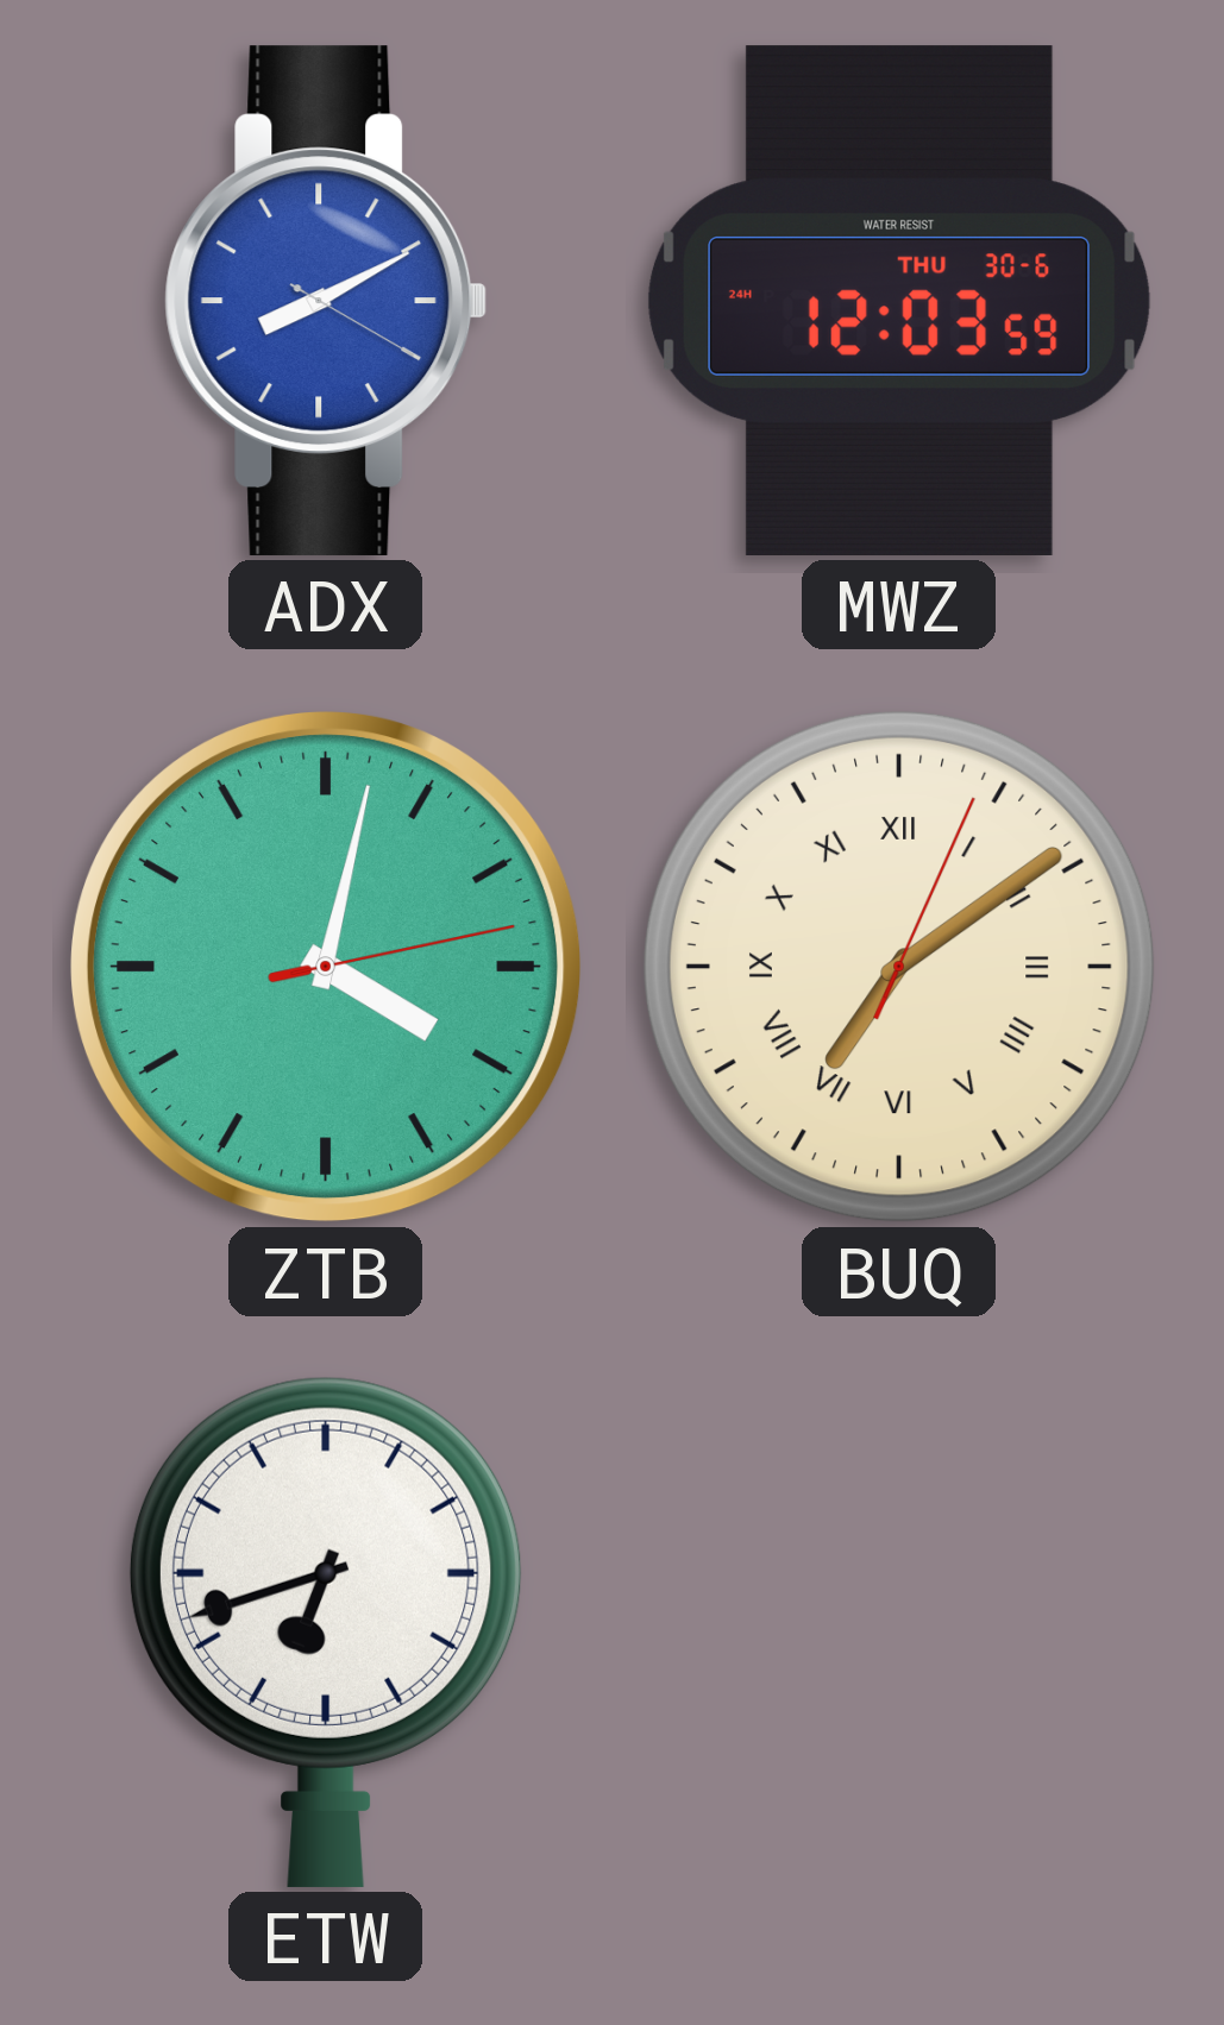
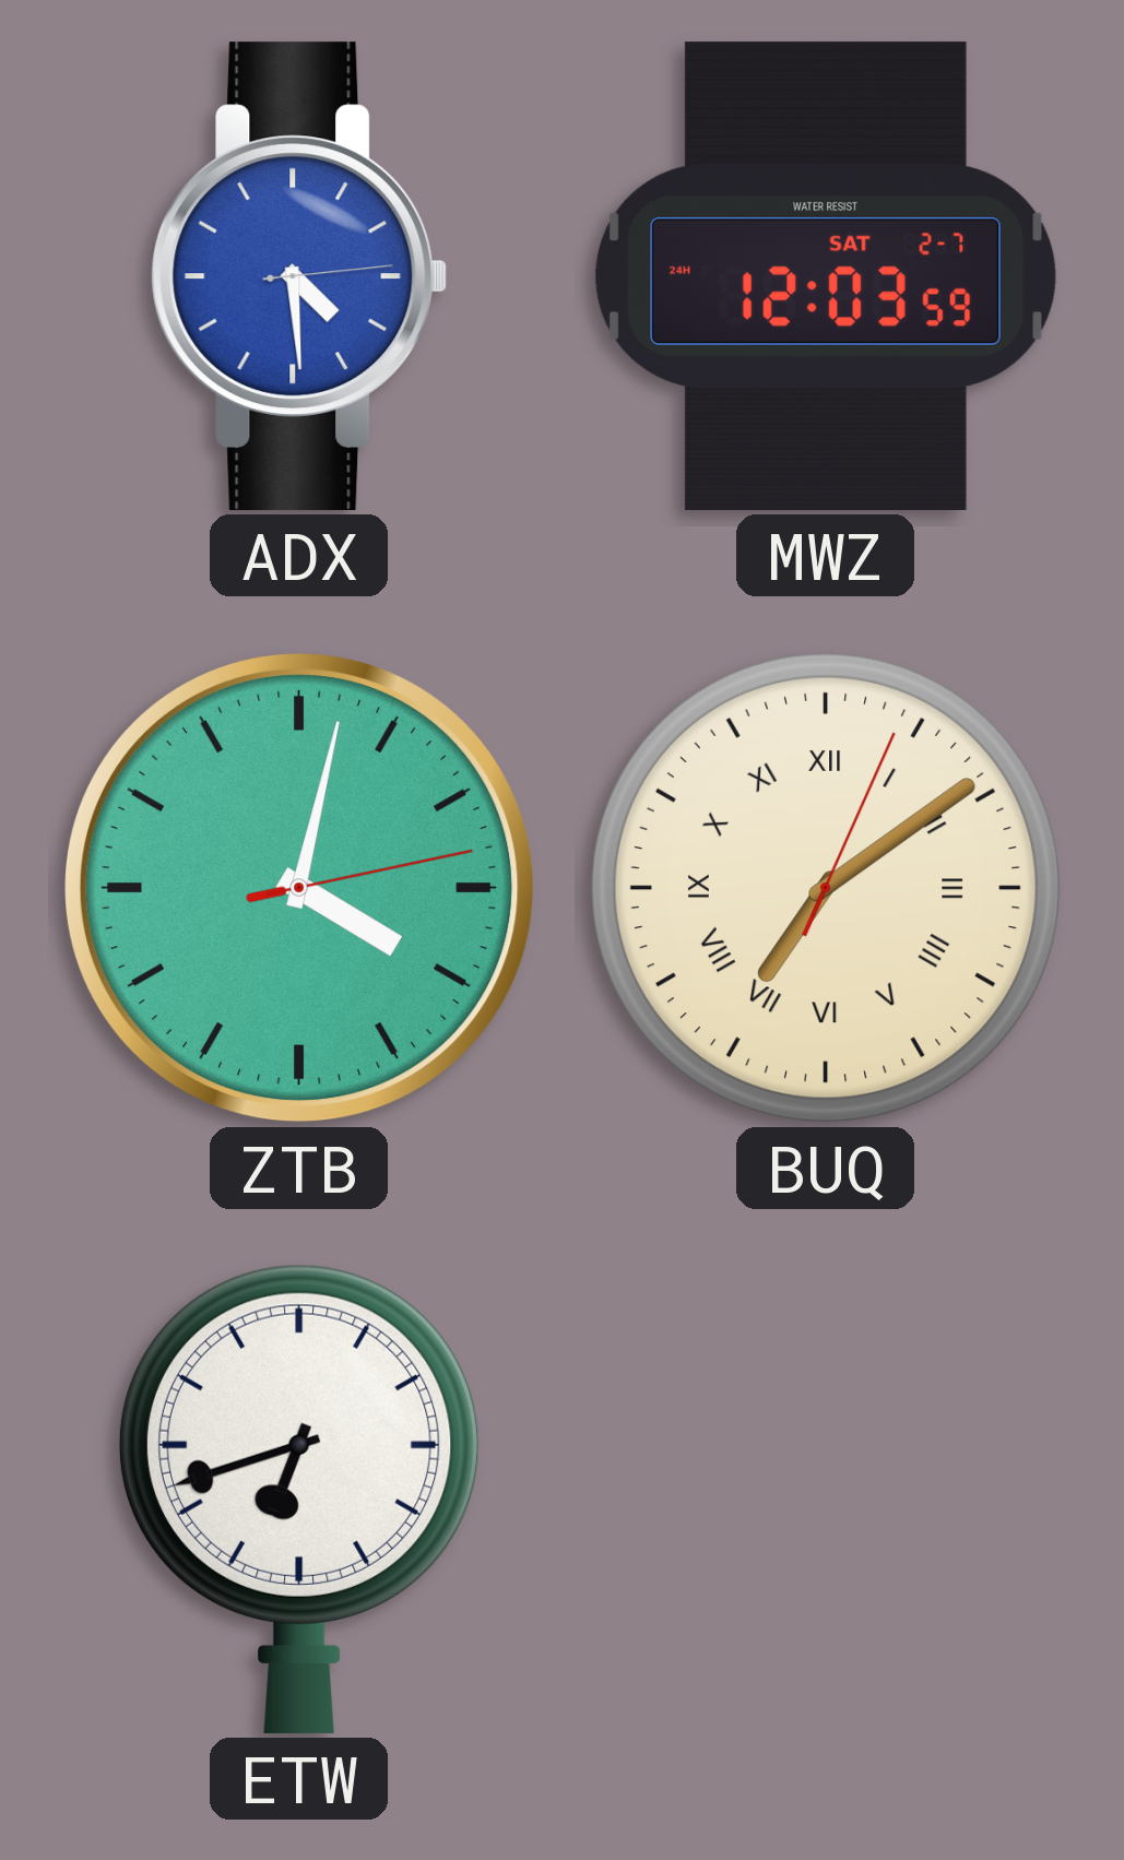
ADX: 8:10 -> 4:29 (299, 276)
MWZ date: THU 30-6 -> SAT 2-7 (826, 276)
